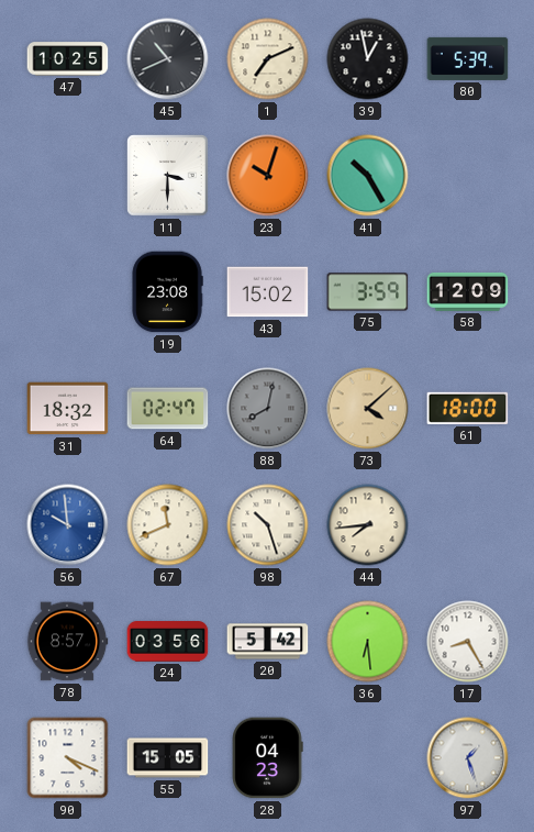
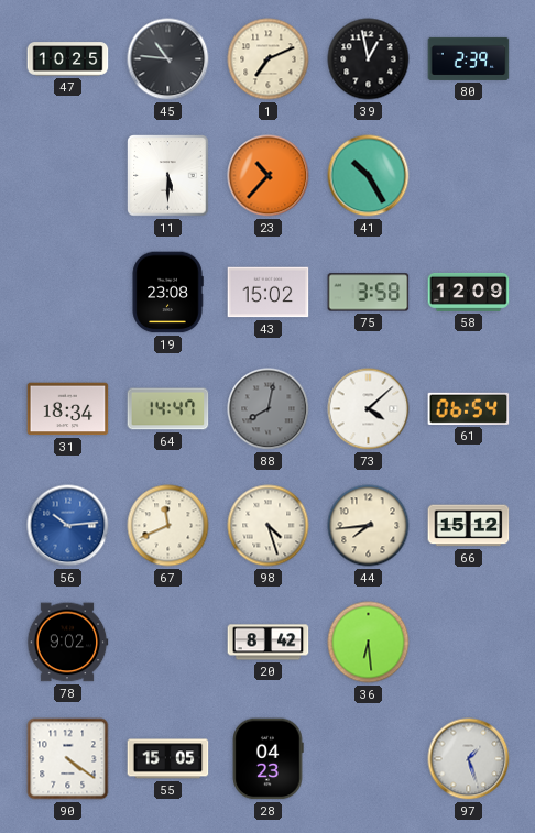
45: 10:41 -> 10:46 (168, 59)
80: 5:39 -> 2:39 (469, 58)
11: 3:30 -> 5:30 (168, 176)
23: 10:03 -> 10:37 (269, 176)
75: 3:59 -> 3:58 (369, 293)
31: 18:32 -> 18:34 (68, 409)
64: 02:47 -> 14:47 (168, 409)
73 dial: champagne -> white (369, 409)
61: 18:00 -> 06:54 (469, 408)
56: 9:59 -> 10:14 (68, 526)
98: 10:27 -> 4:27 (269, 526)
66: none -> 15:12 (469, 526)
78: 8:57 -> 9:02 (67, 643)
24: 03:56 -> none (168, 642)
20: 5:42 -> 8:42 (269, 643)
17: 8:25 -> none (468, 642)
90: 4:19 -> 4:21 (68, 759)
